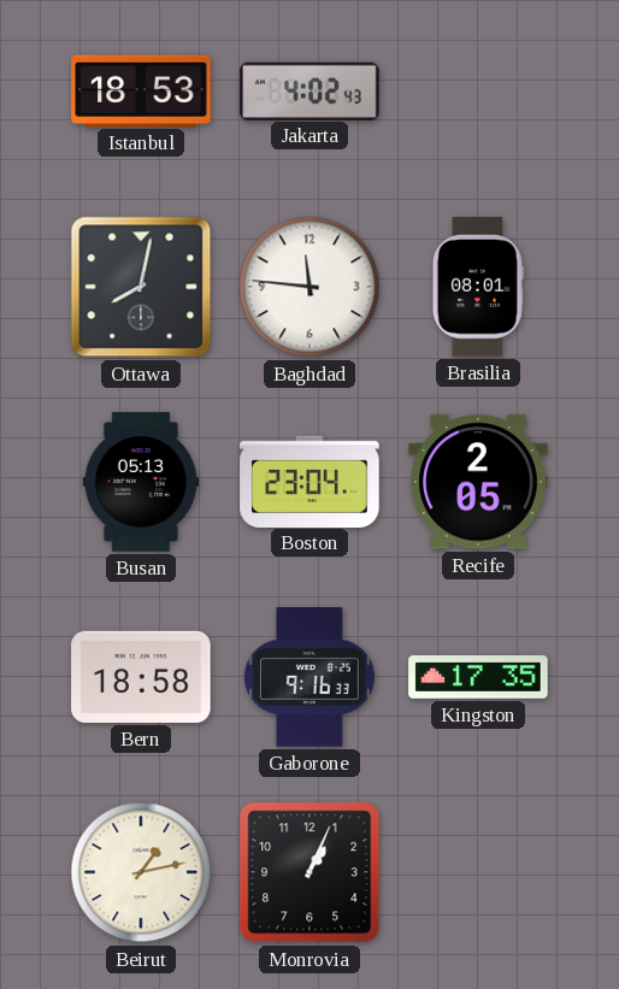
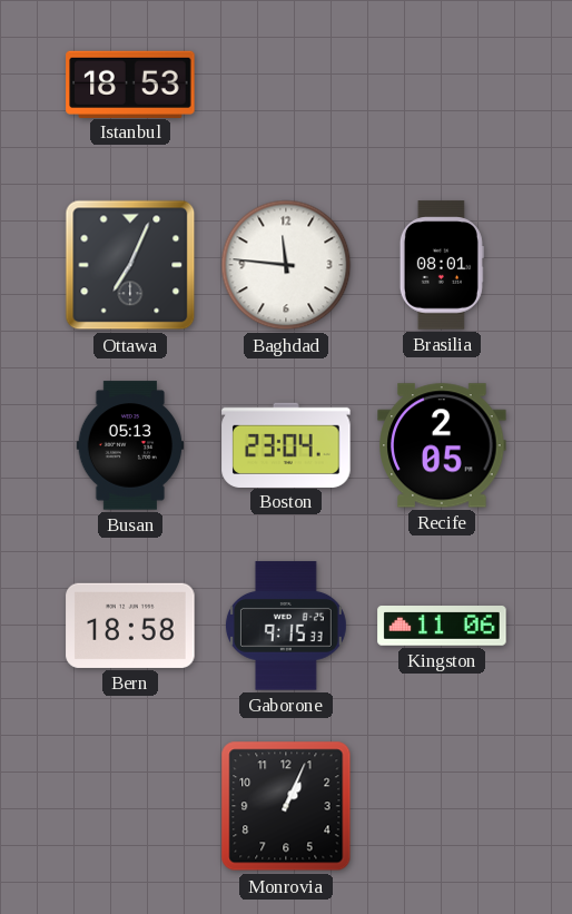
Jakarta: 4:02 -> none (309, 90)
Ottawa: 8:02 -> 7:04 (130, 265)
Gaborone: 9:16 -> 9:15 (286, 626)
Kingston: 17:35 -> 11:06 (442, 627)
Beirut: 1:13 -> none (141, 872)
